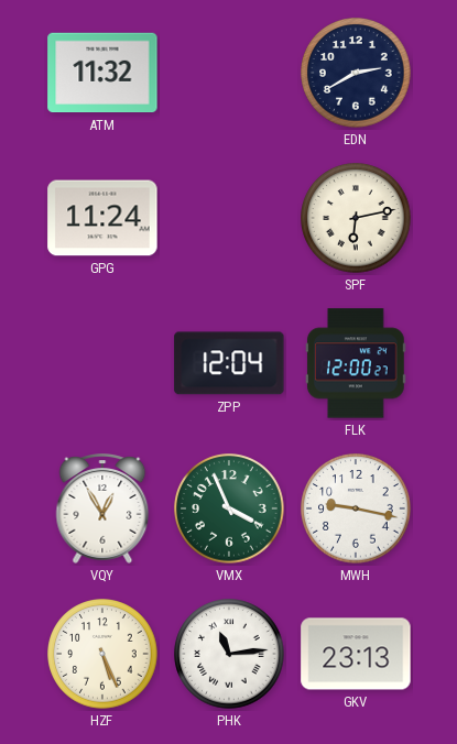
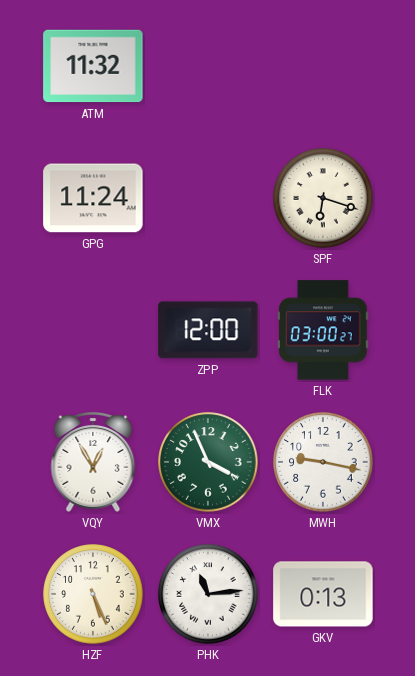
EDN: 2:40 -> none (356, 73)
SPF: 6:13 -> 6:18 (323, 198)
ZPP: 12:04 -> 12:00 (208, 330)
FLK: 12:00 -> 03:00 (323, 330)
GKV: 23:13 -> 0:13 (323, 594)
